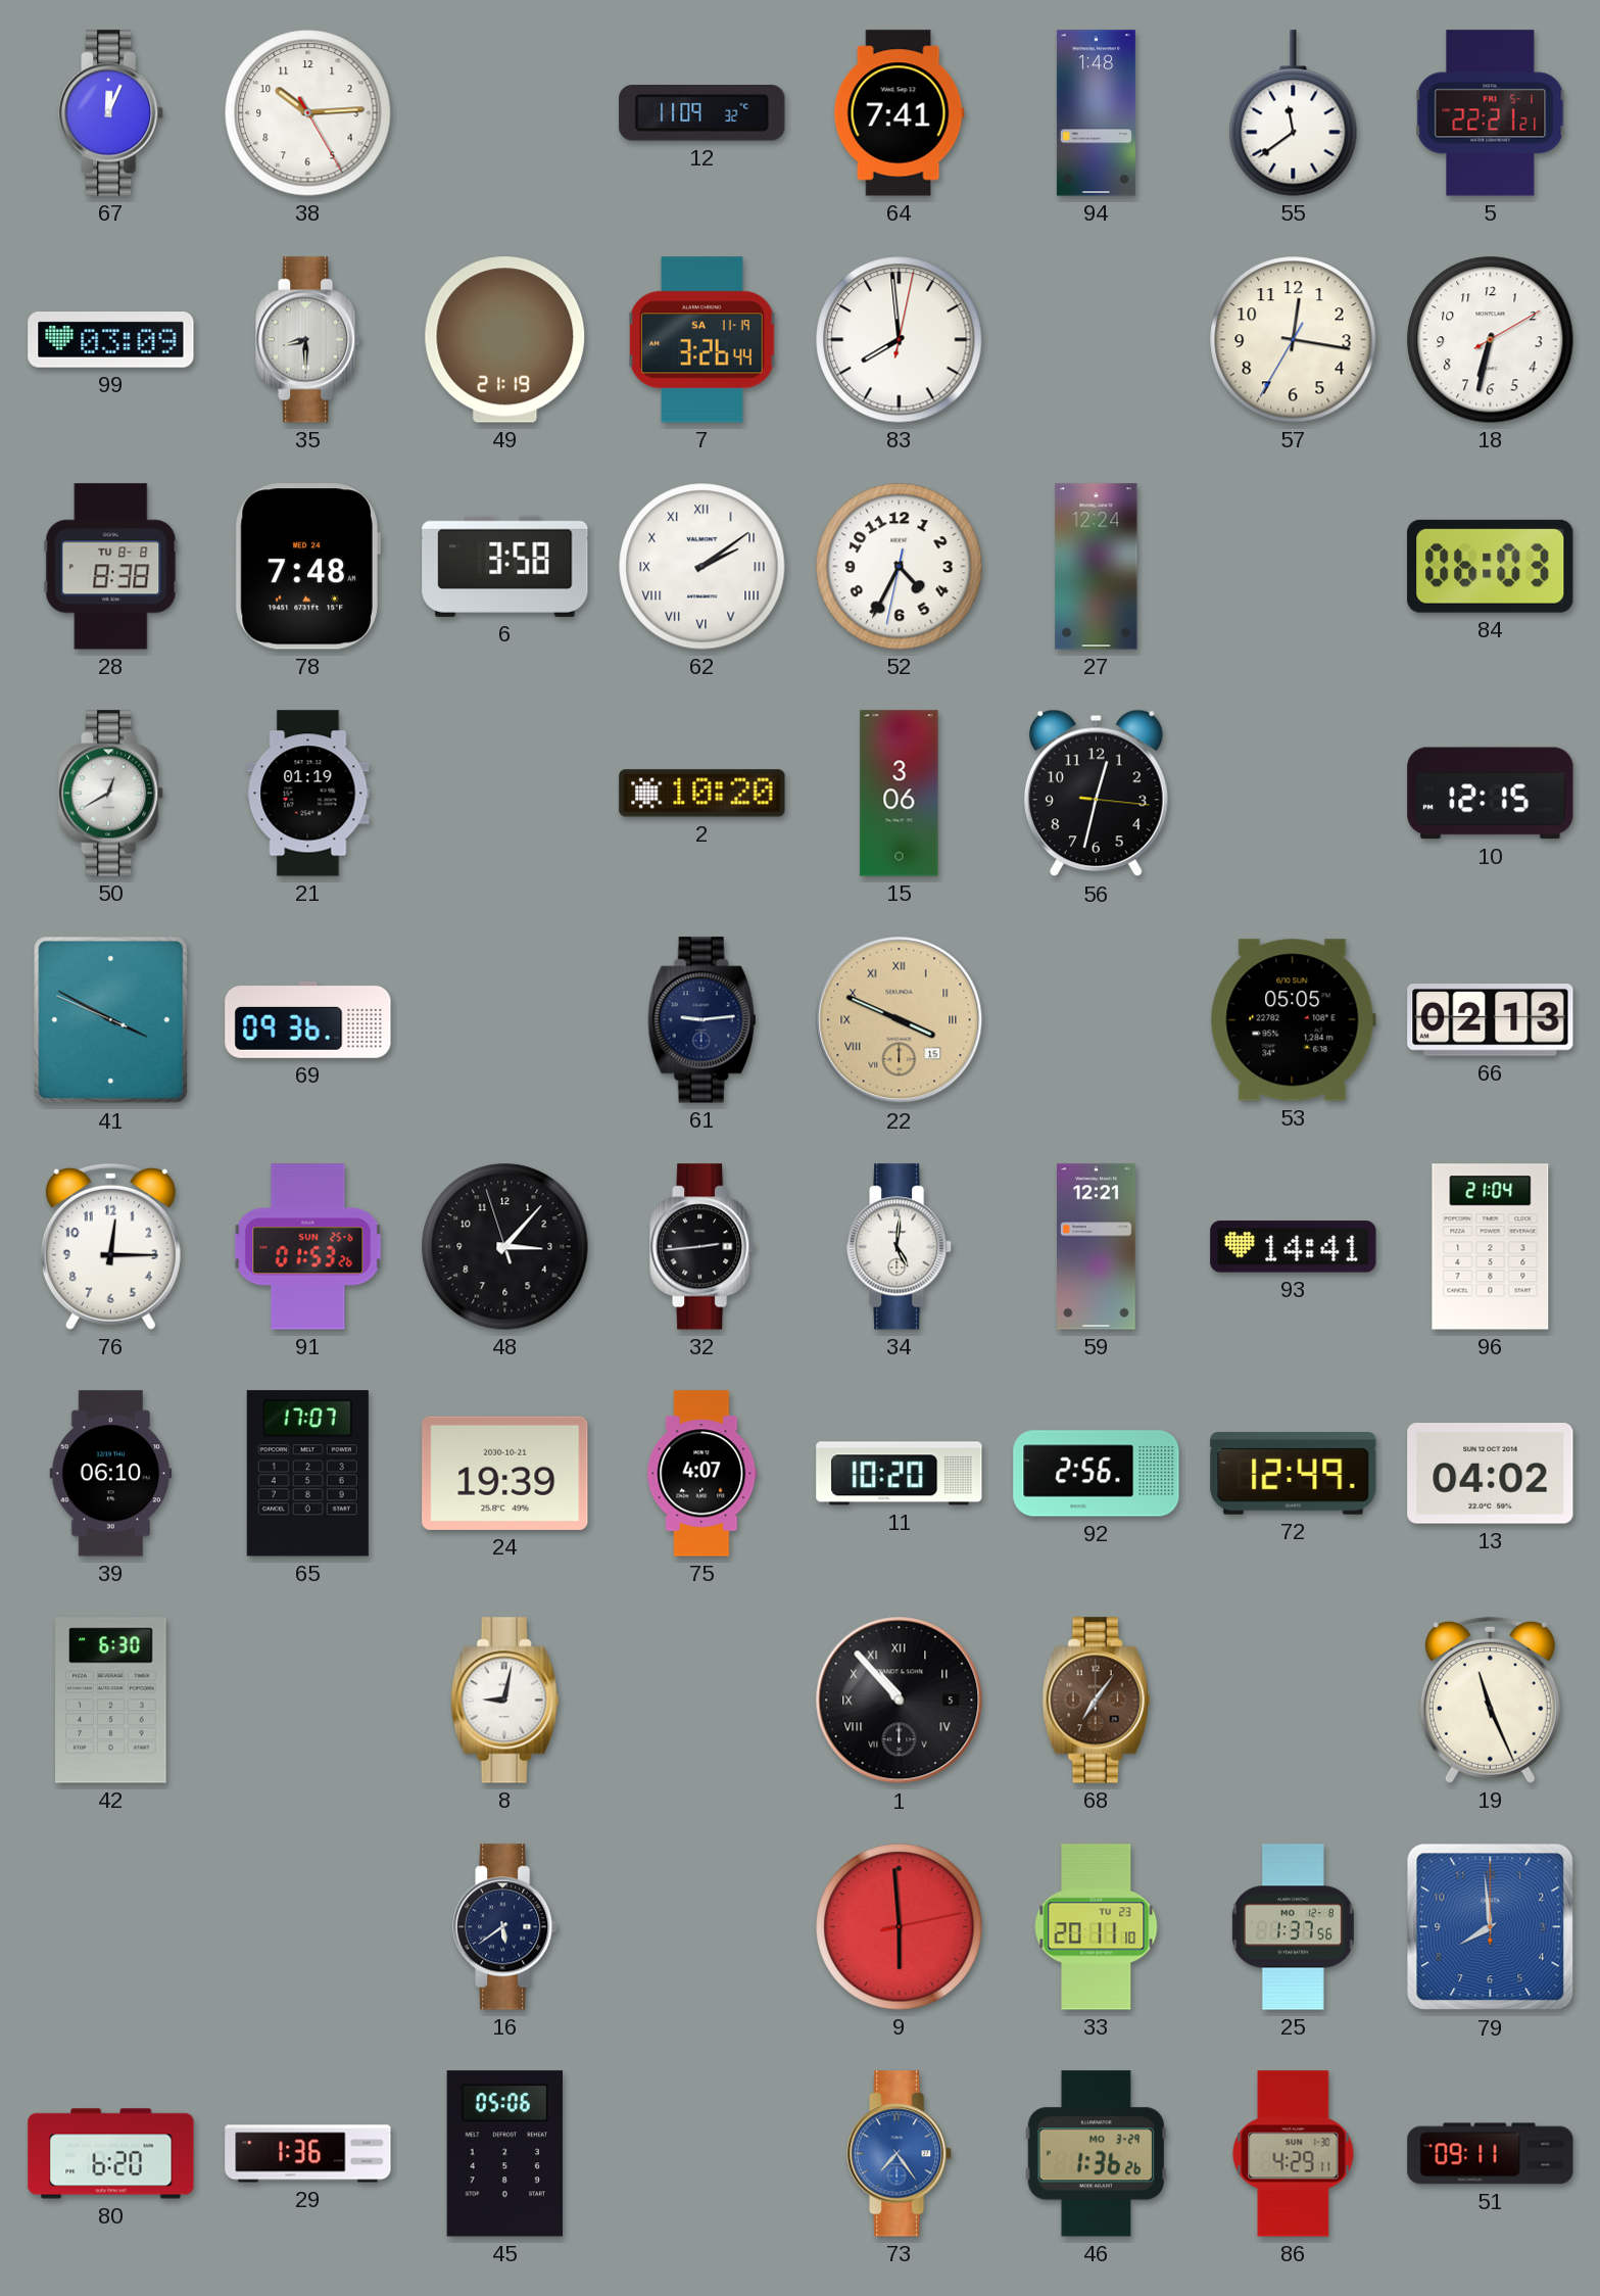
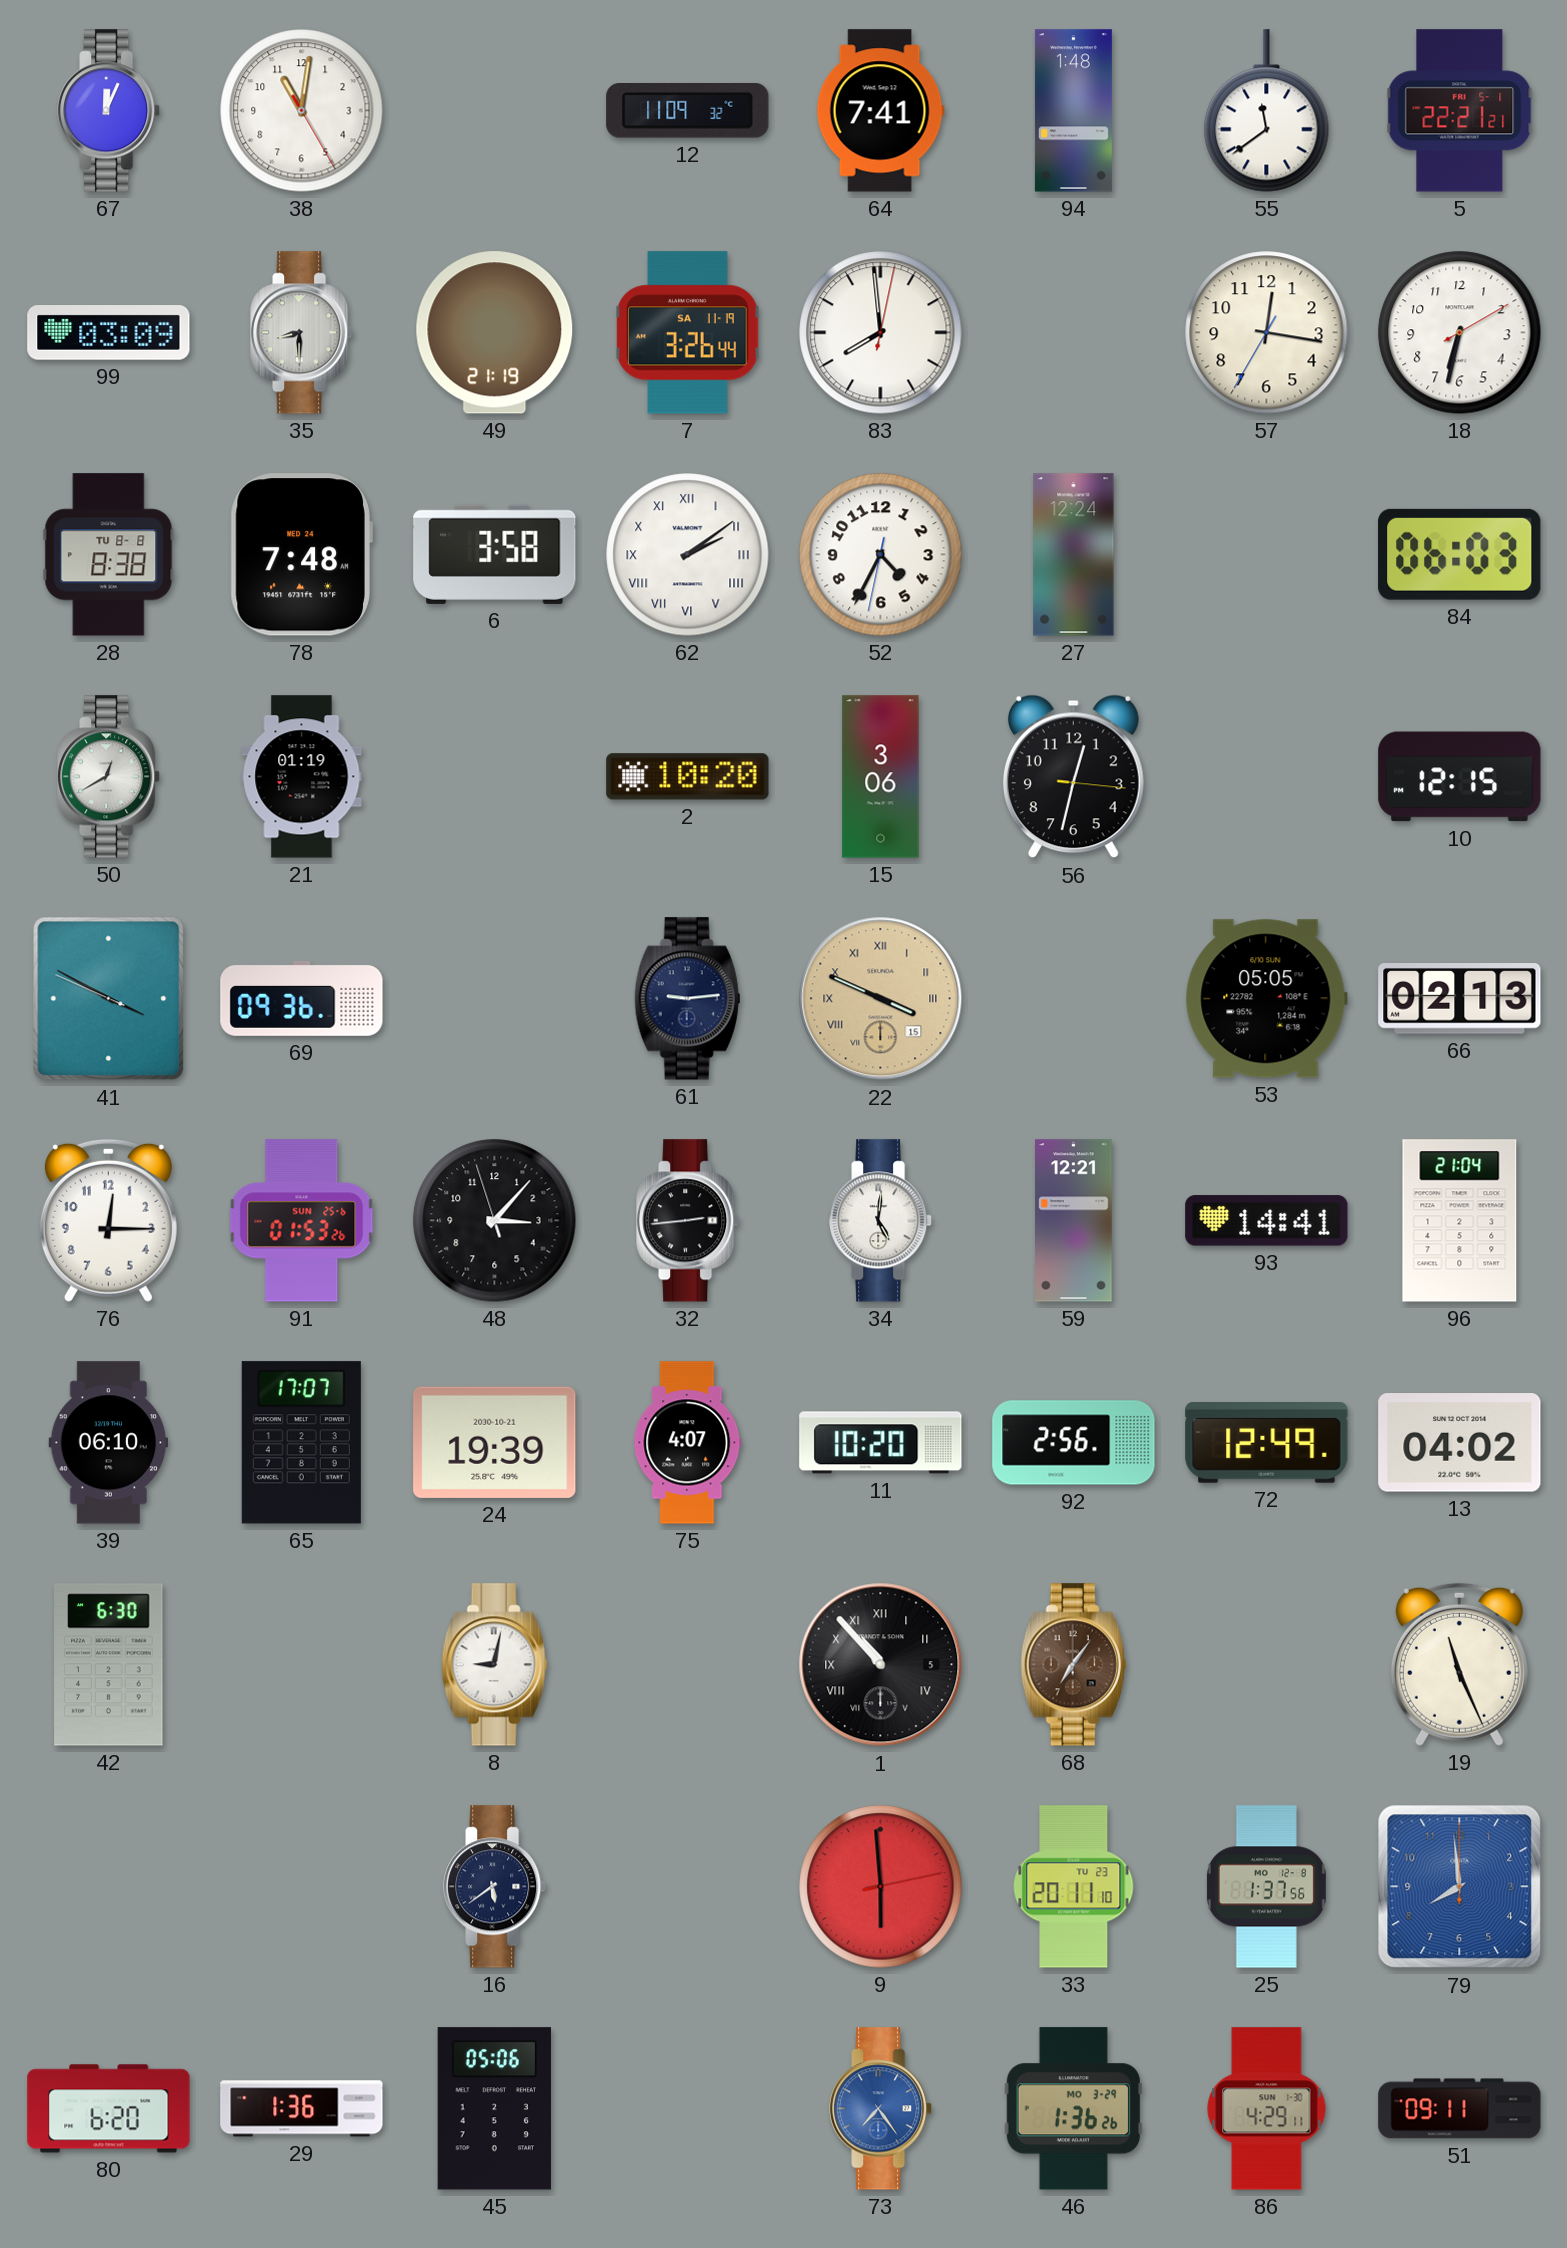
38: 10:14 -> 11:01 (302, 111)
